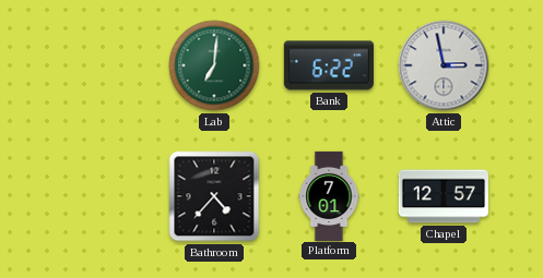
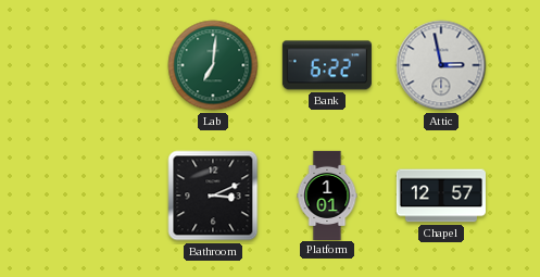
Bathroom: 4:37 -> 3:11 (213, 196)
Platform: 7:01 -> 1:01 (327, 194)
